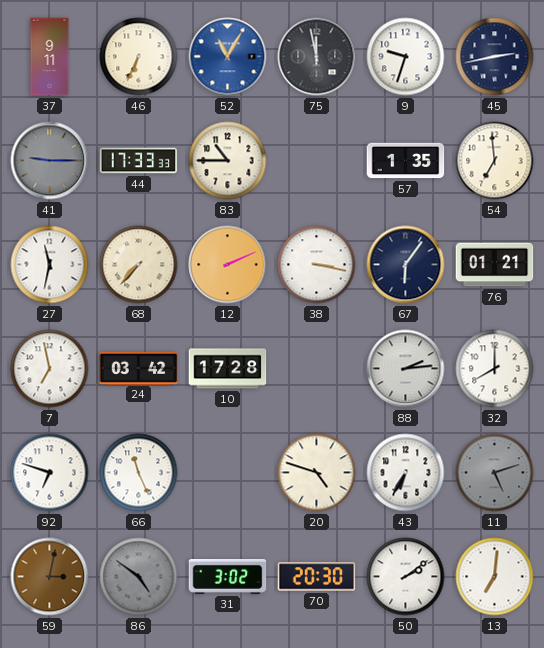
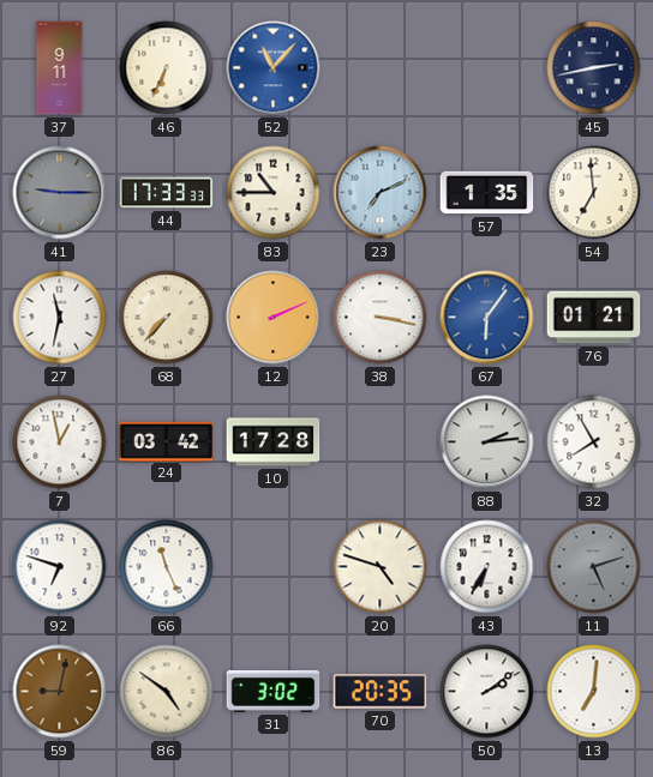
52: 11:05 -> 11:07 (274, 68)
75: 11:58 -> none (317, 57)
9: 9:33 -> none (406, 57)
23: none -> 7:11 (381, 193)
67 dial: navy -> blue (487, 318)
7: 6:58 -> 12:58 (60, 442)
32: 8:00 -> 7:55 (594, 442)
59: 3:02 -> 9:02 (60, 692)
86 dial: grey -> cream (167, 692)
70: 20:30 -> 20:35 (381, 692)
